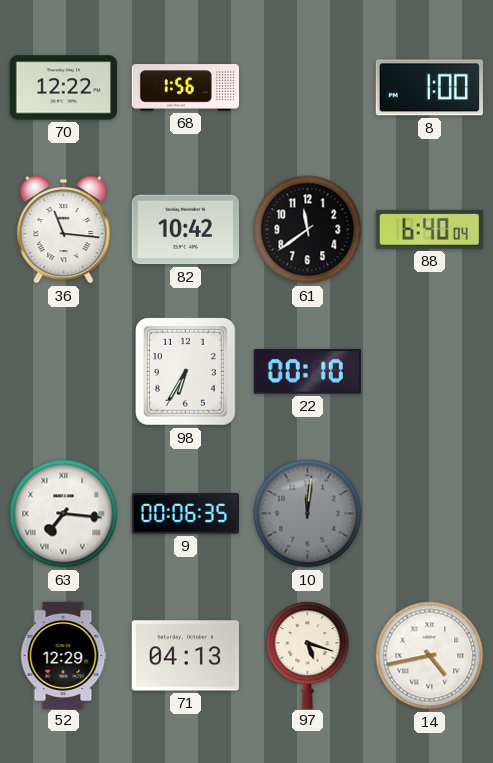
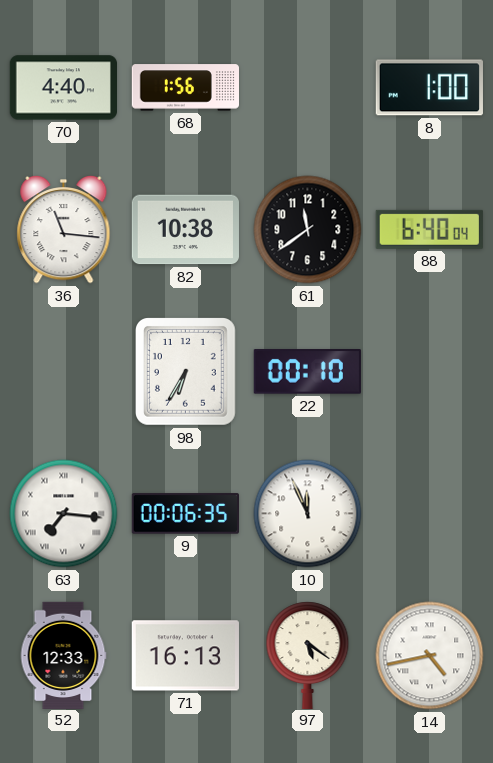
70: 12:22 -> 4:40 (63, 88)
82: 10:42 -> 10:38 (185, 230)
10: 12:01 -> 11:56 (308, 514)
10 dial: grey -> white (308, 514)
52: 12:29 -> 12:33 (63, 655)
71: 04:13 -> 16:13 (185, 656)
97: 5:18 -> 5:21 (308, 655)
